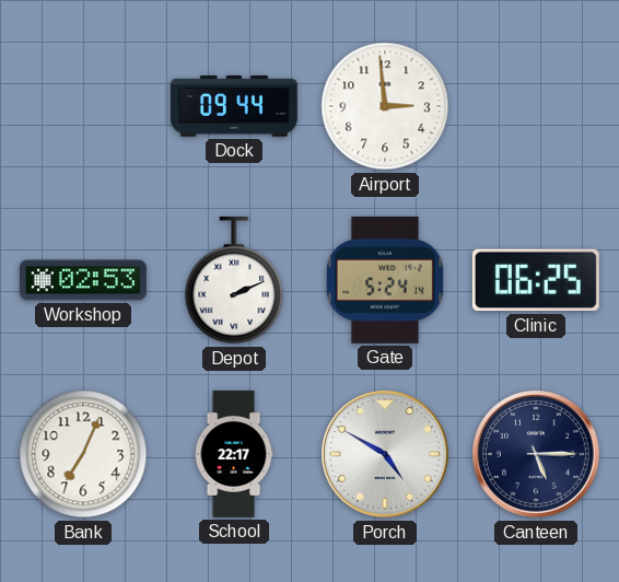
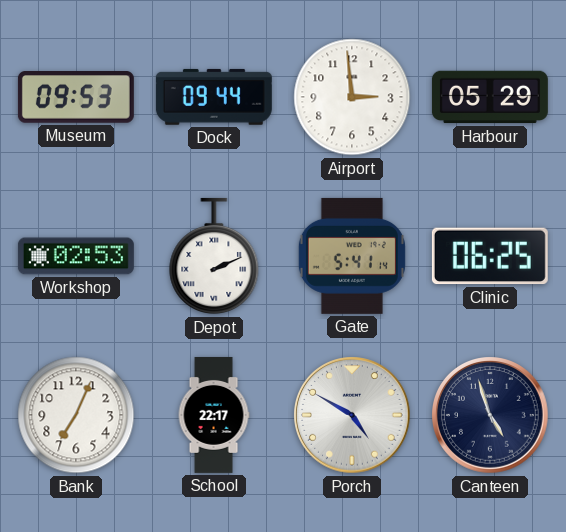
Museum: none -> 09:53 (76, 97)
Harbour: none -> 05:29 (490, 97)
Gate: 5:24 -> 5:41 (352, 256)
Canteen: 5:15 -> 4:57 (490, 415)
